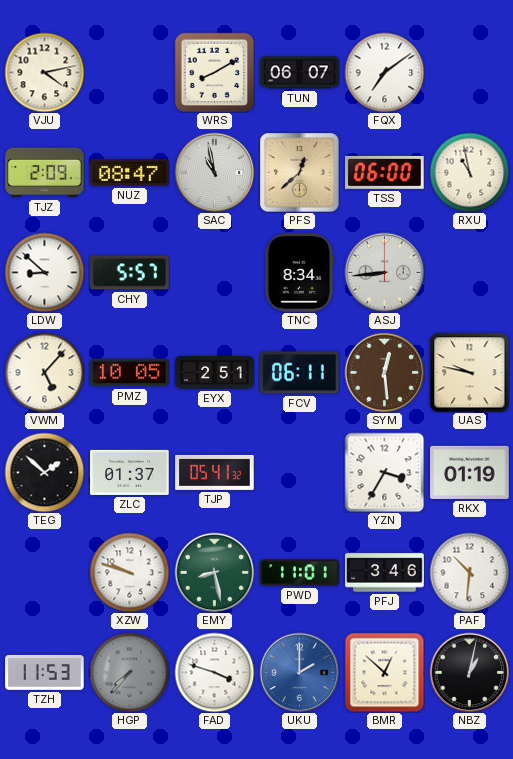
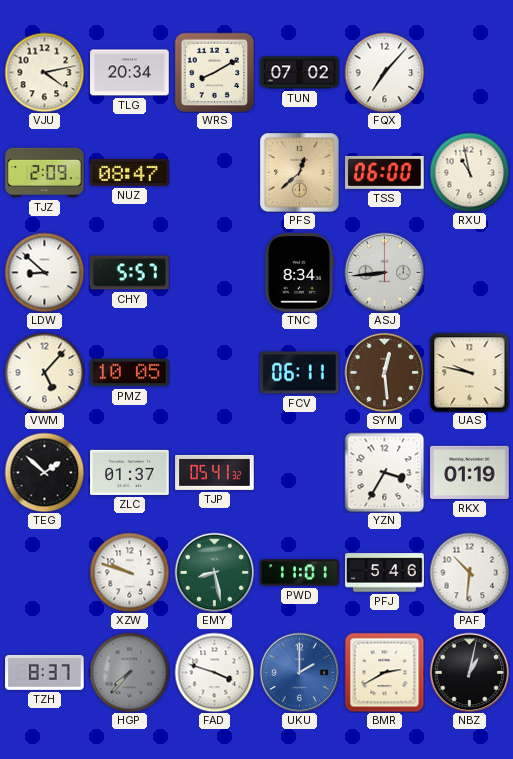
TLG: none -> 20:34 (130, 73)
TUN: 06:07 -> 07:02 (300, 73)
FQX: 7:09 -> 7:07 (384, 72)
SAC: 10:58 -> none (214, 172)
EYX: 2:51 -> none (215, 373)
PFJ: 3:46 -> 5:46 (385, 573)
TZH: 11:53 -> 8:37 (45, 672)
BMR: 12:52 -> 2:40 (384, 672)
